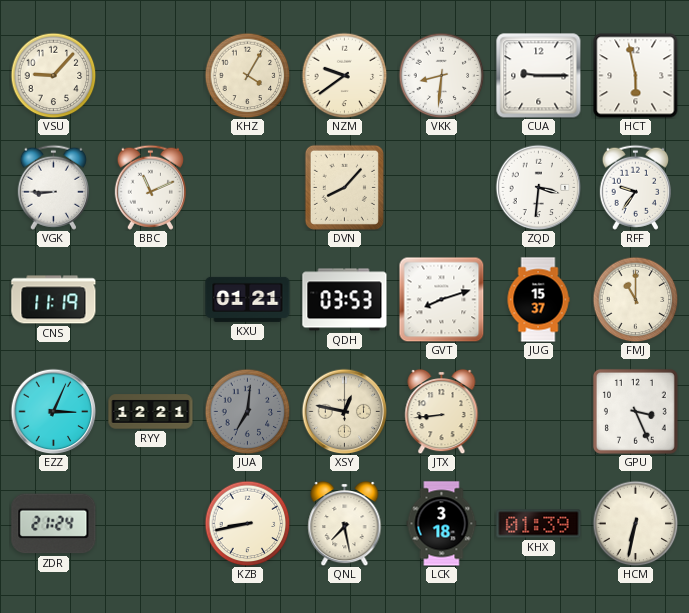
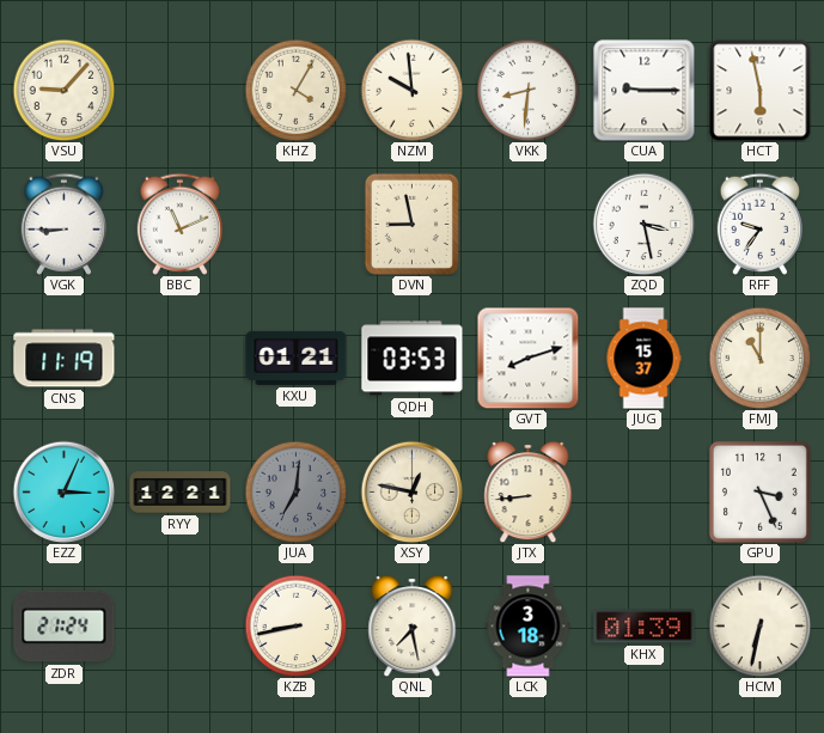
NZM: 9:39 -> 9:59 (411, 90)
DVN: 8:07 -> 8:58 (411, 224)
ZQD: 3:31 -> 3:28 (643, 224)
